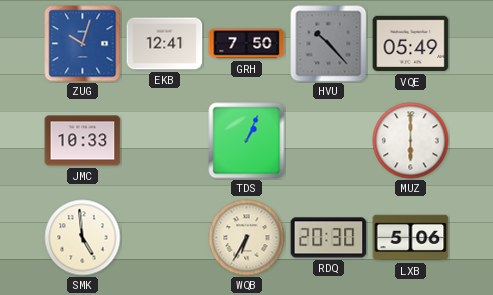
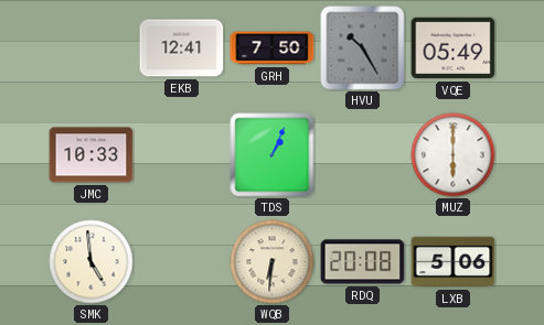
ZUG: 10:03 -> none (83, 44)
HVU: 10:23 -> 10:25 (363, 48)
WQB: 6:35 -> 6:31 (273, 262)
RDQ: 20:30 -> 20:08 (363, 262)
